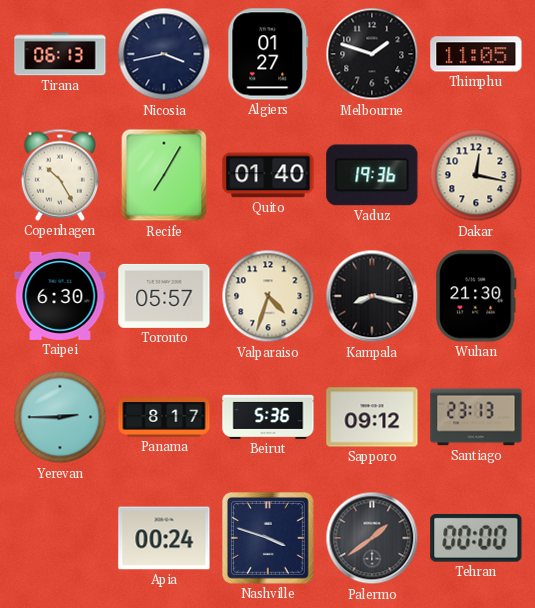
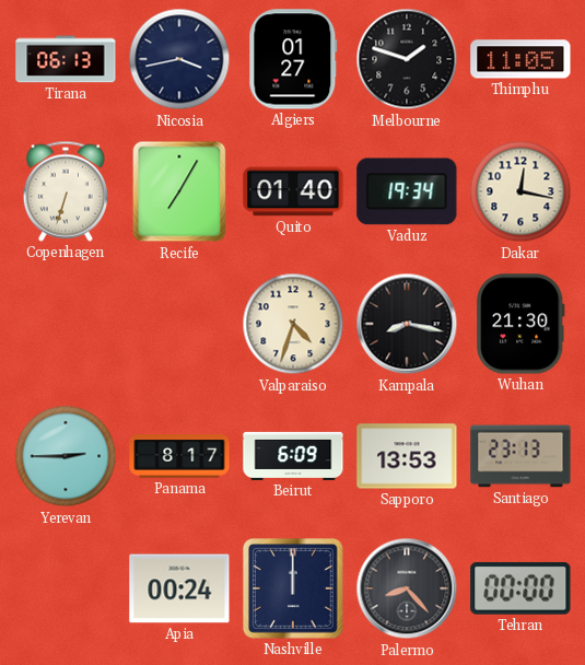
Copenhagen: 10:25 -> 6:33 (66, 191)
Vaduz: 19:36 -> 19:34 (407, 191)
Taipei: 6:30 -> none (60, 296)
Toronto: 05:57 -> none (164, 296)
Beirut: 5:36 -> 6:09 (293, 456)
Sapporo: 09:12 -> 13:53 (407, 456)
Nashville: 3:48 -> 12:00 (294, 590)
Palermo: 1:39 -> 8:23 (407, 588)
